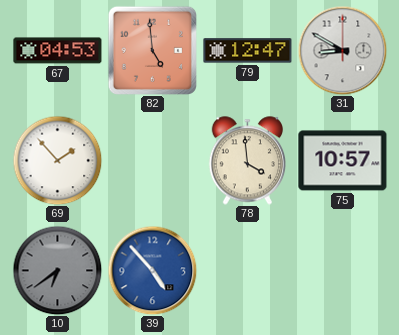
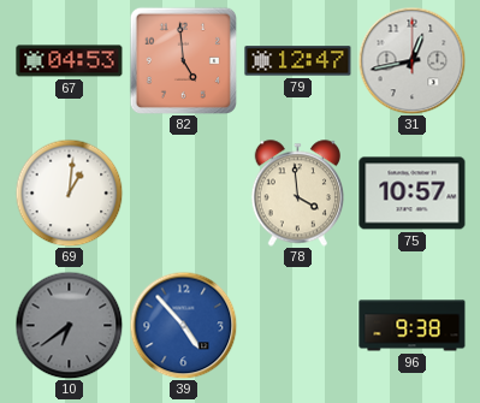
31: 8:50 -> 12:43 (411, 60)
69: 1:53 -> 1:01 (69, 192)
96: none -> 9:38 (413, 326)
